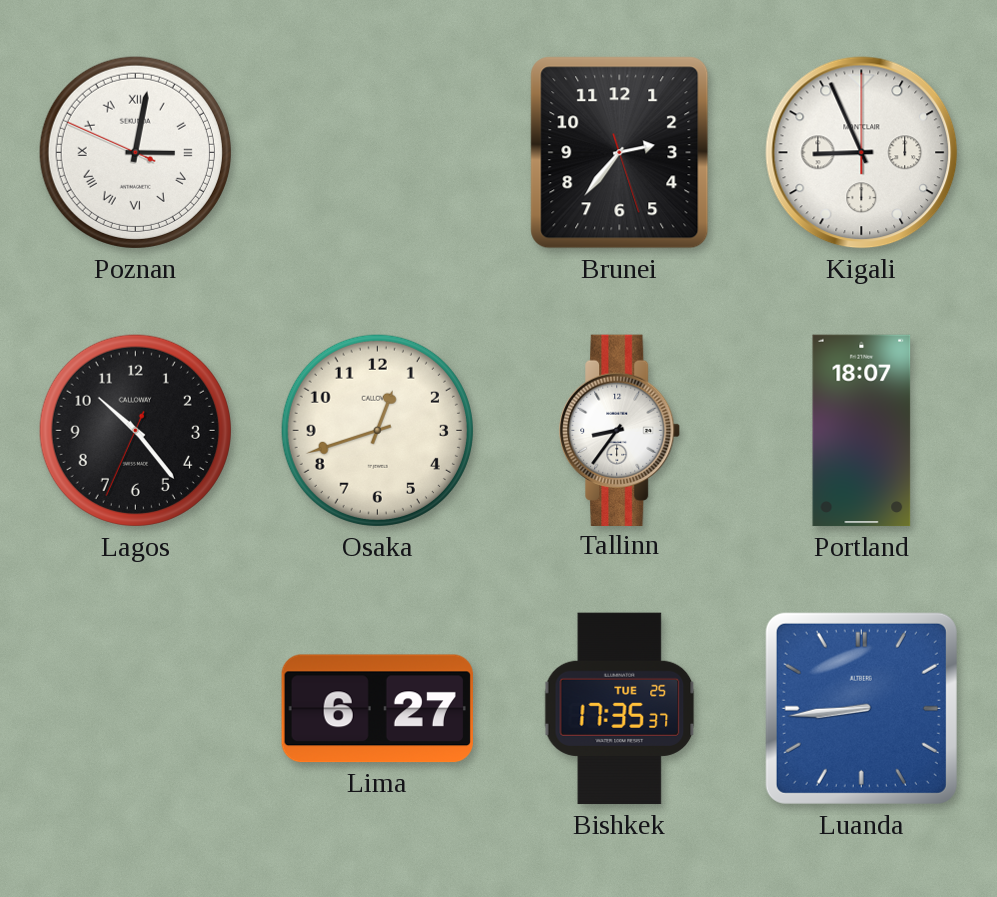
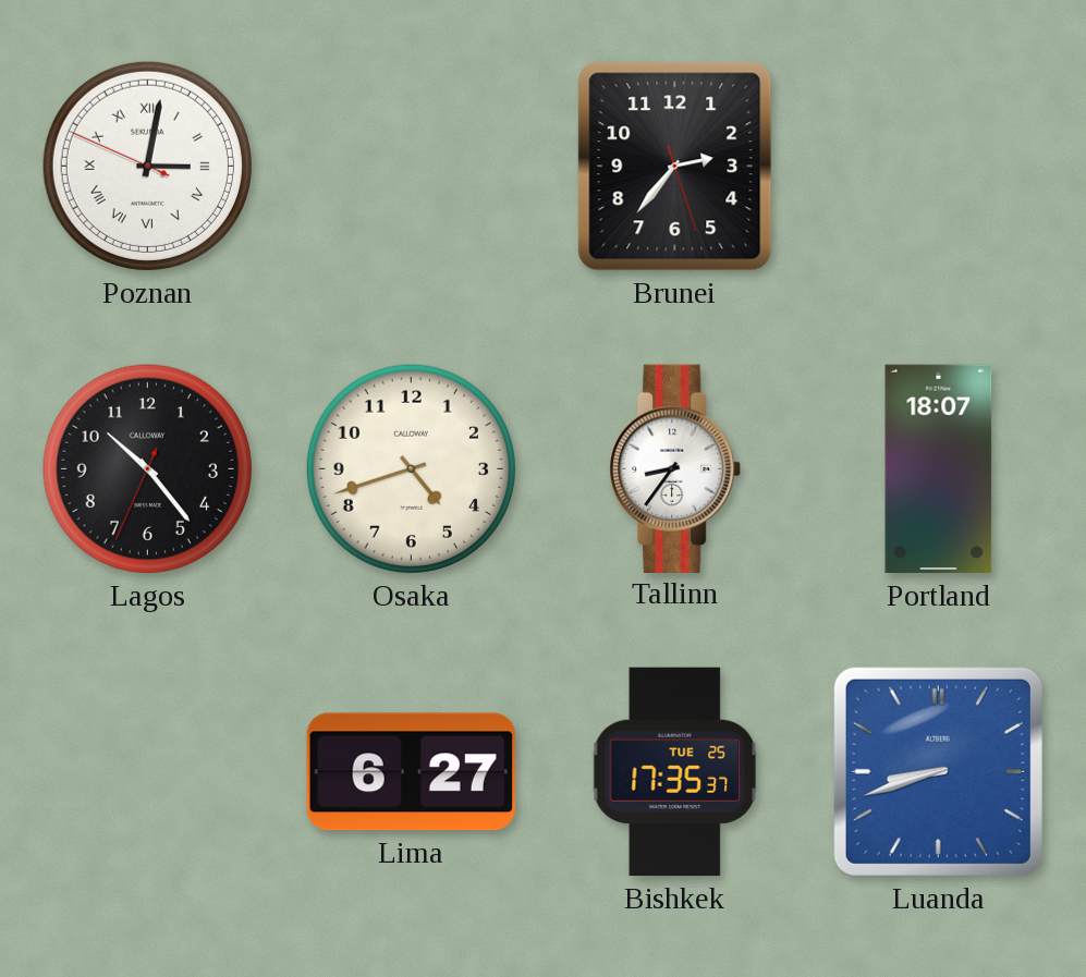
Kigali: 8:56 -> none (862, 153)
Osaka: 12:42 -> 4:42 (411, 468)
Luanda: 8:44 -> 8:42 (938, 771)
